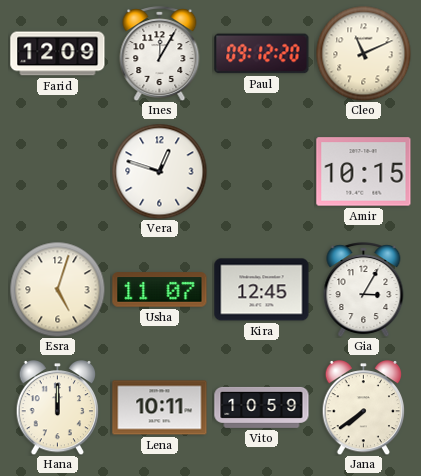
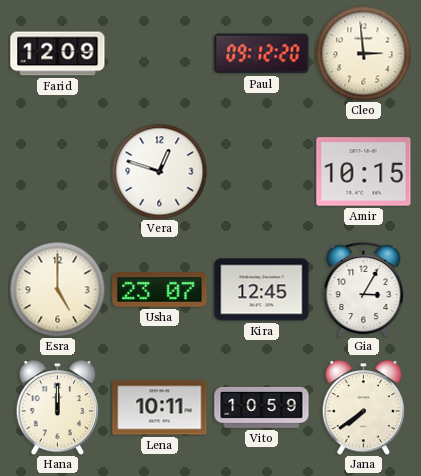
Ines: 12:05 -> none (160, 54)
Cleo: 11:11 -> 2:59 (363, 53)
Esra: 5:03 -> 5:00 (57, 289)
Usha: 11:07 -> 23:07 (160, 290)
